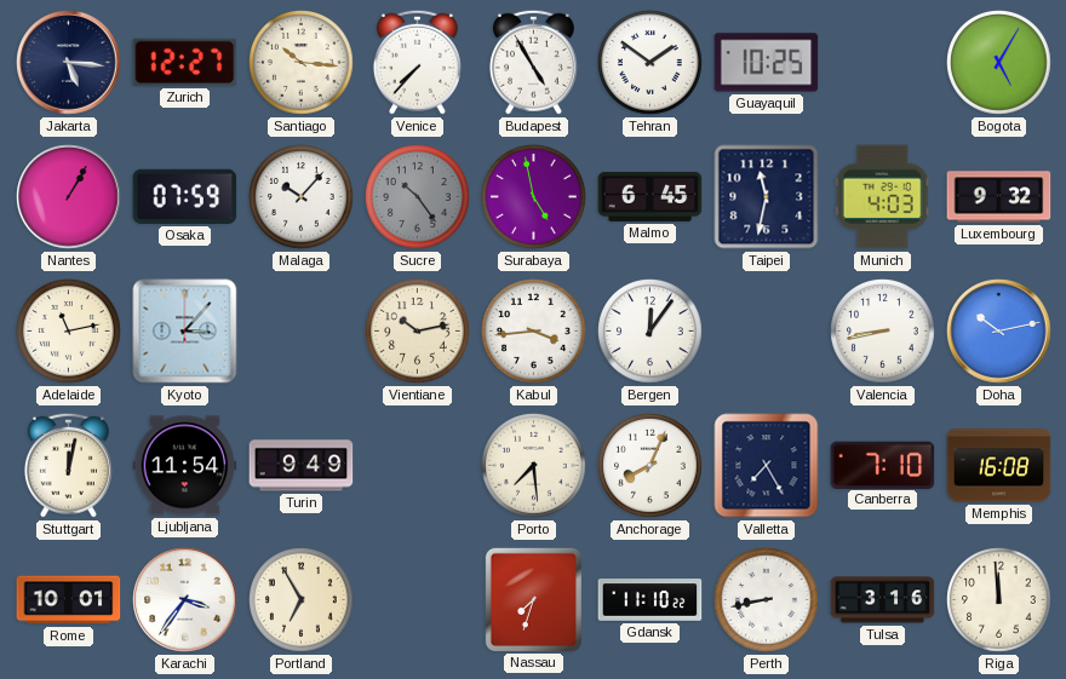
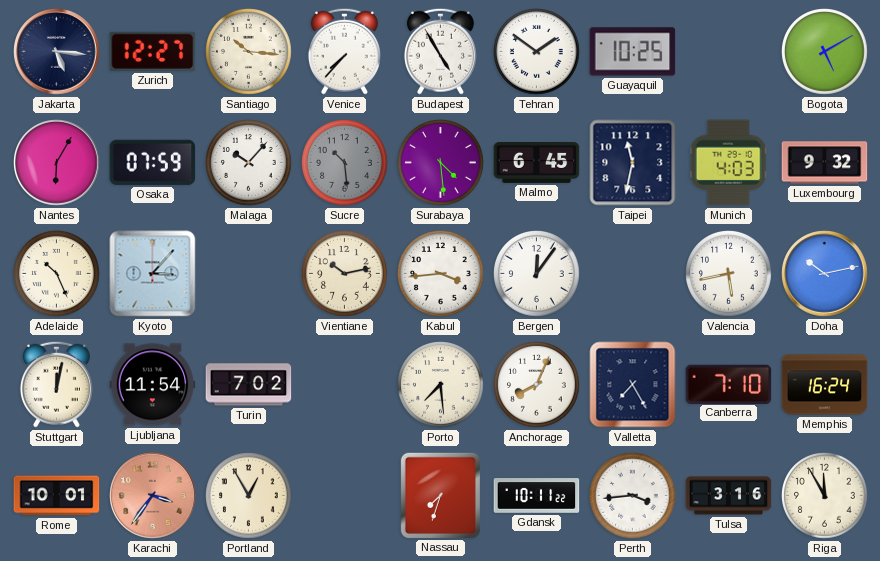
Bogota: 5:05 -> 5:10 (825, 52)
Nantes: 1:05 -> 6:05 (57, 163)
Sucre: 10:24 -> 10:29 (345, 163)
Surabaya: 4:58 -> 4:29 (441, 163)
Adelaide: 11:13 -> 10:26 (57, 274)
Valencia: 8:43 -> 5:43 (729, 274)
Turin: 9:49 -> 7:02 (249, 385)
Memphis: 16:08 -> 16:24 (825, 385)
Karachi dial: white -> salmon (153, 496)
Portland: 6:55 -> 12:55 (249, 496)
Gdansk: 11:10 -> 10:11 (537, 496)
Perth: 8:43 -> 3:44 (633, 496)
Riga: 11:59 -> 11:55 (825, 496)
